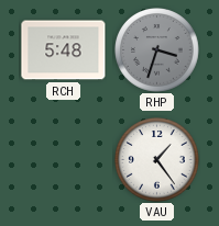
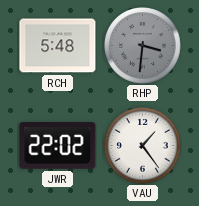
RHP: 3:33 -> 3:31 (143, 46)
JWR: none -> 22:02 (58, 146)
